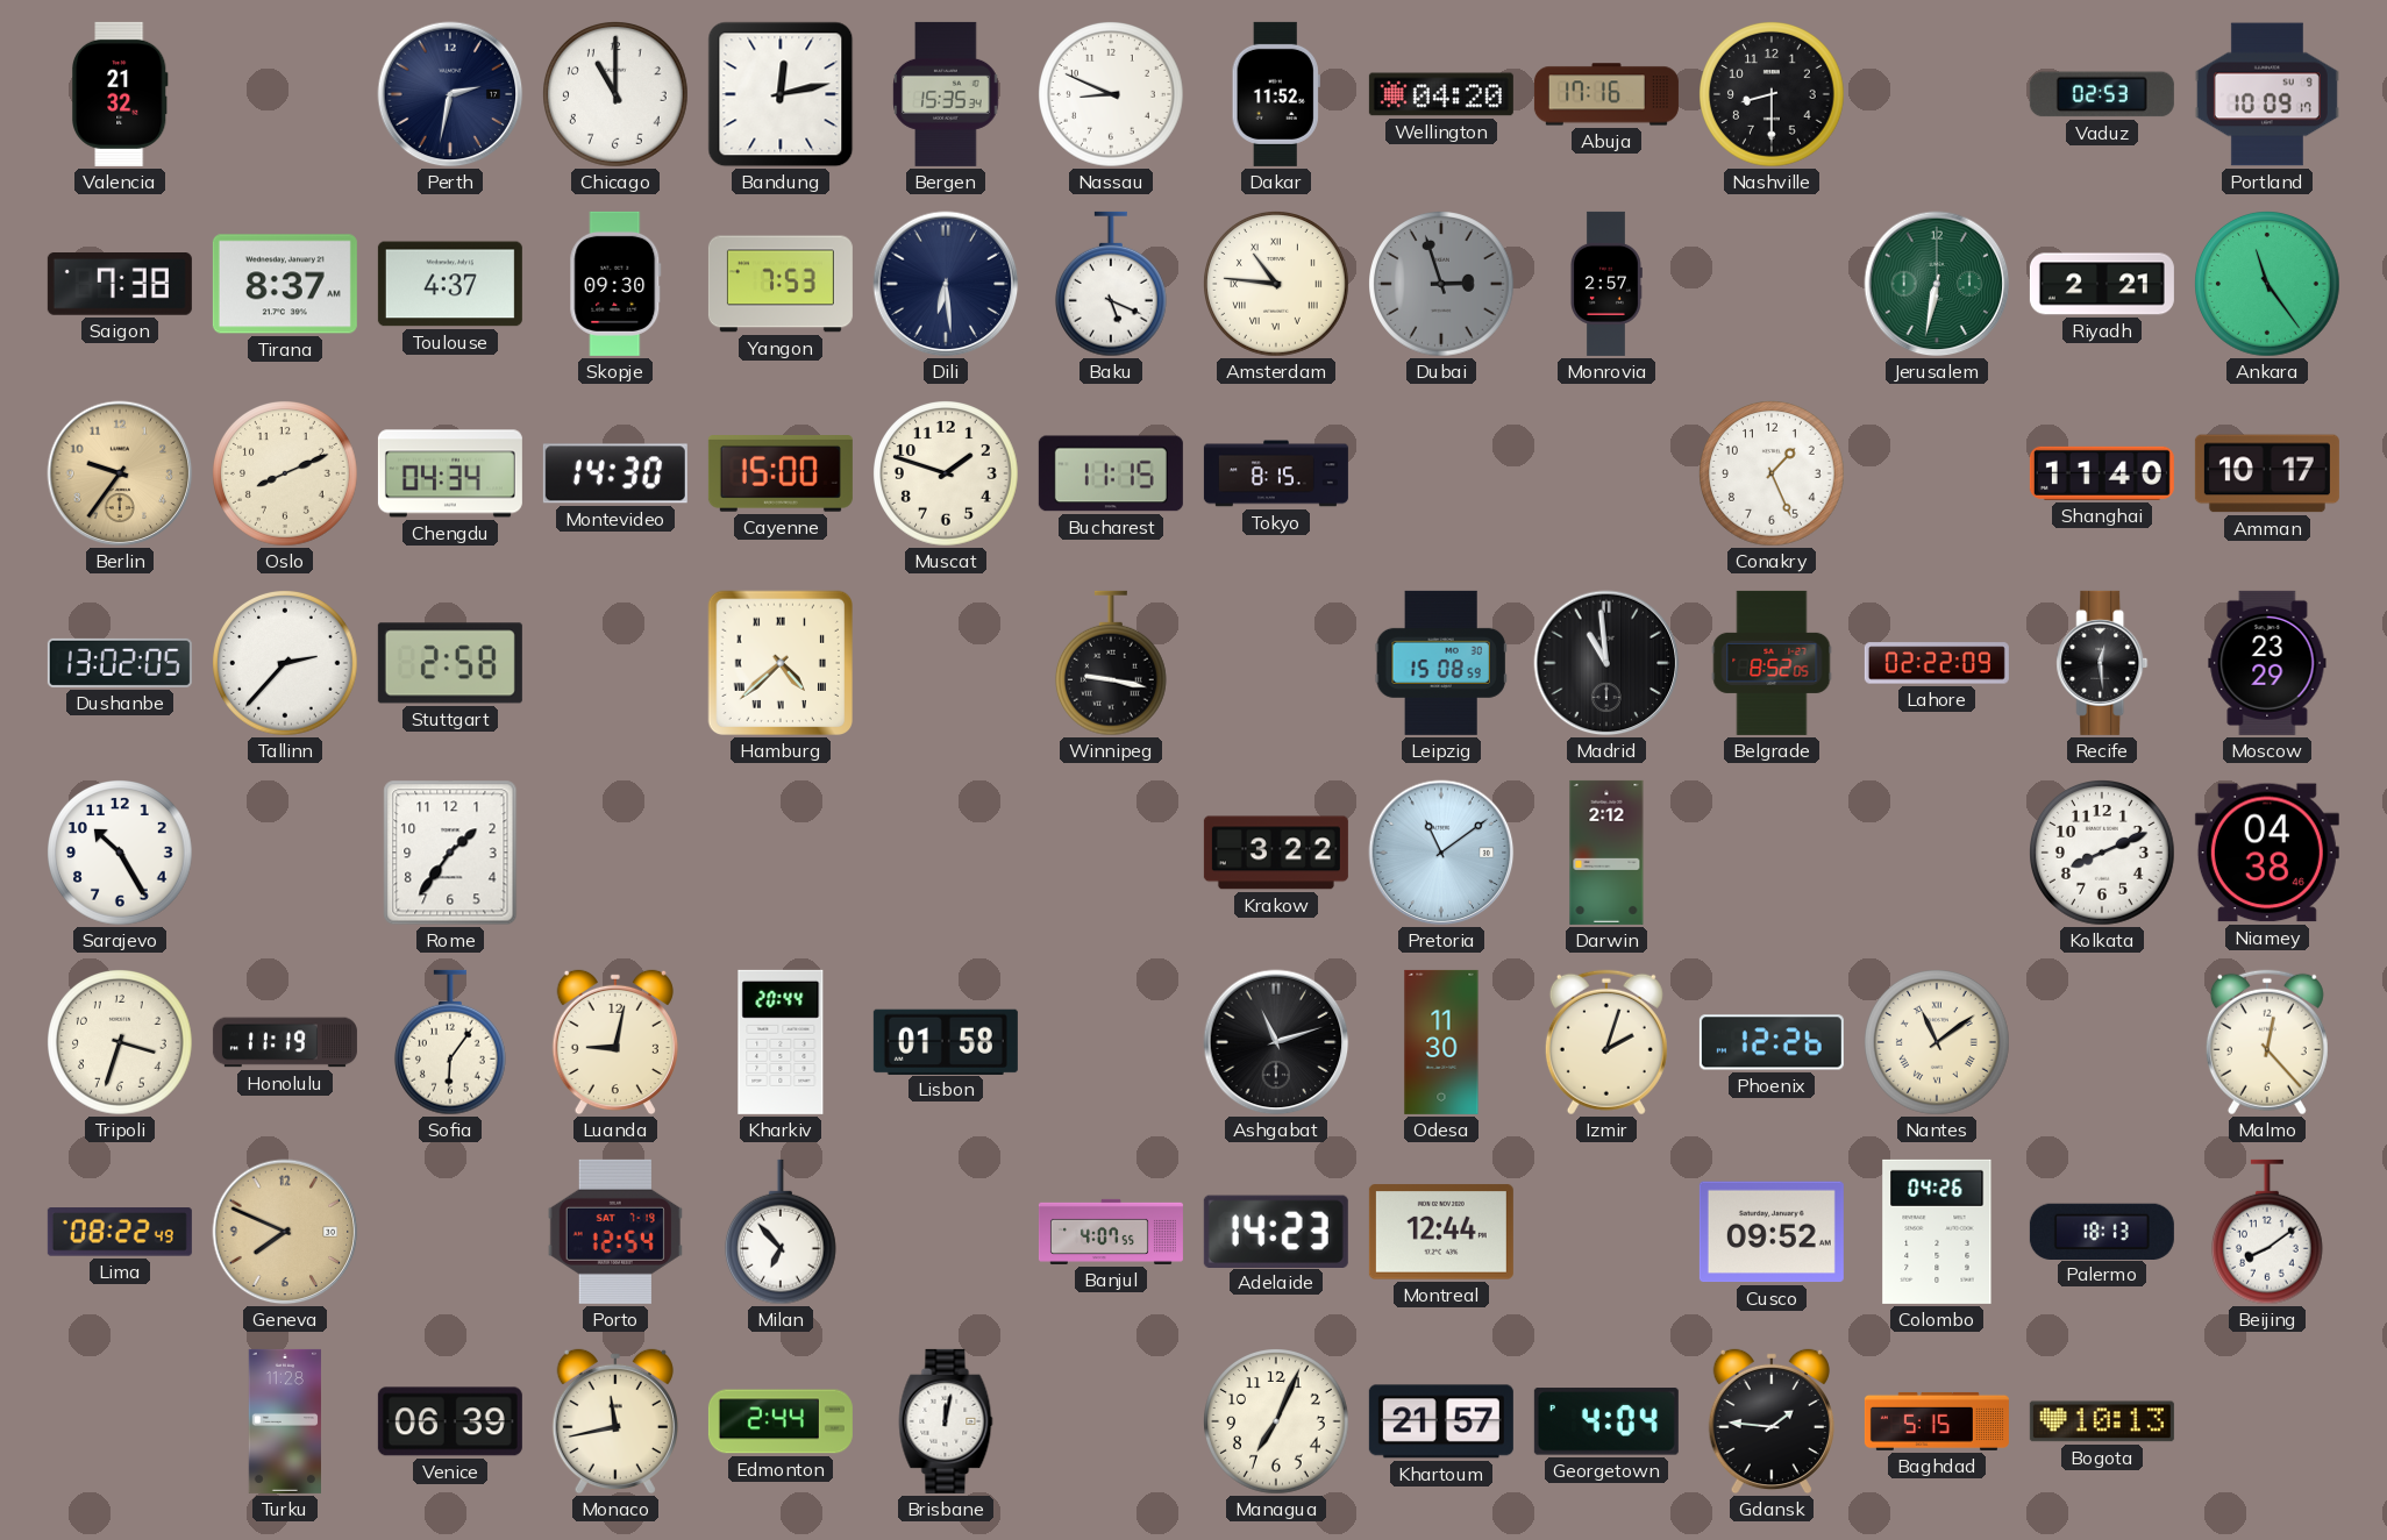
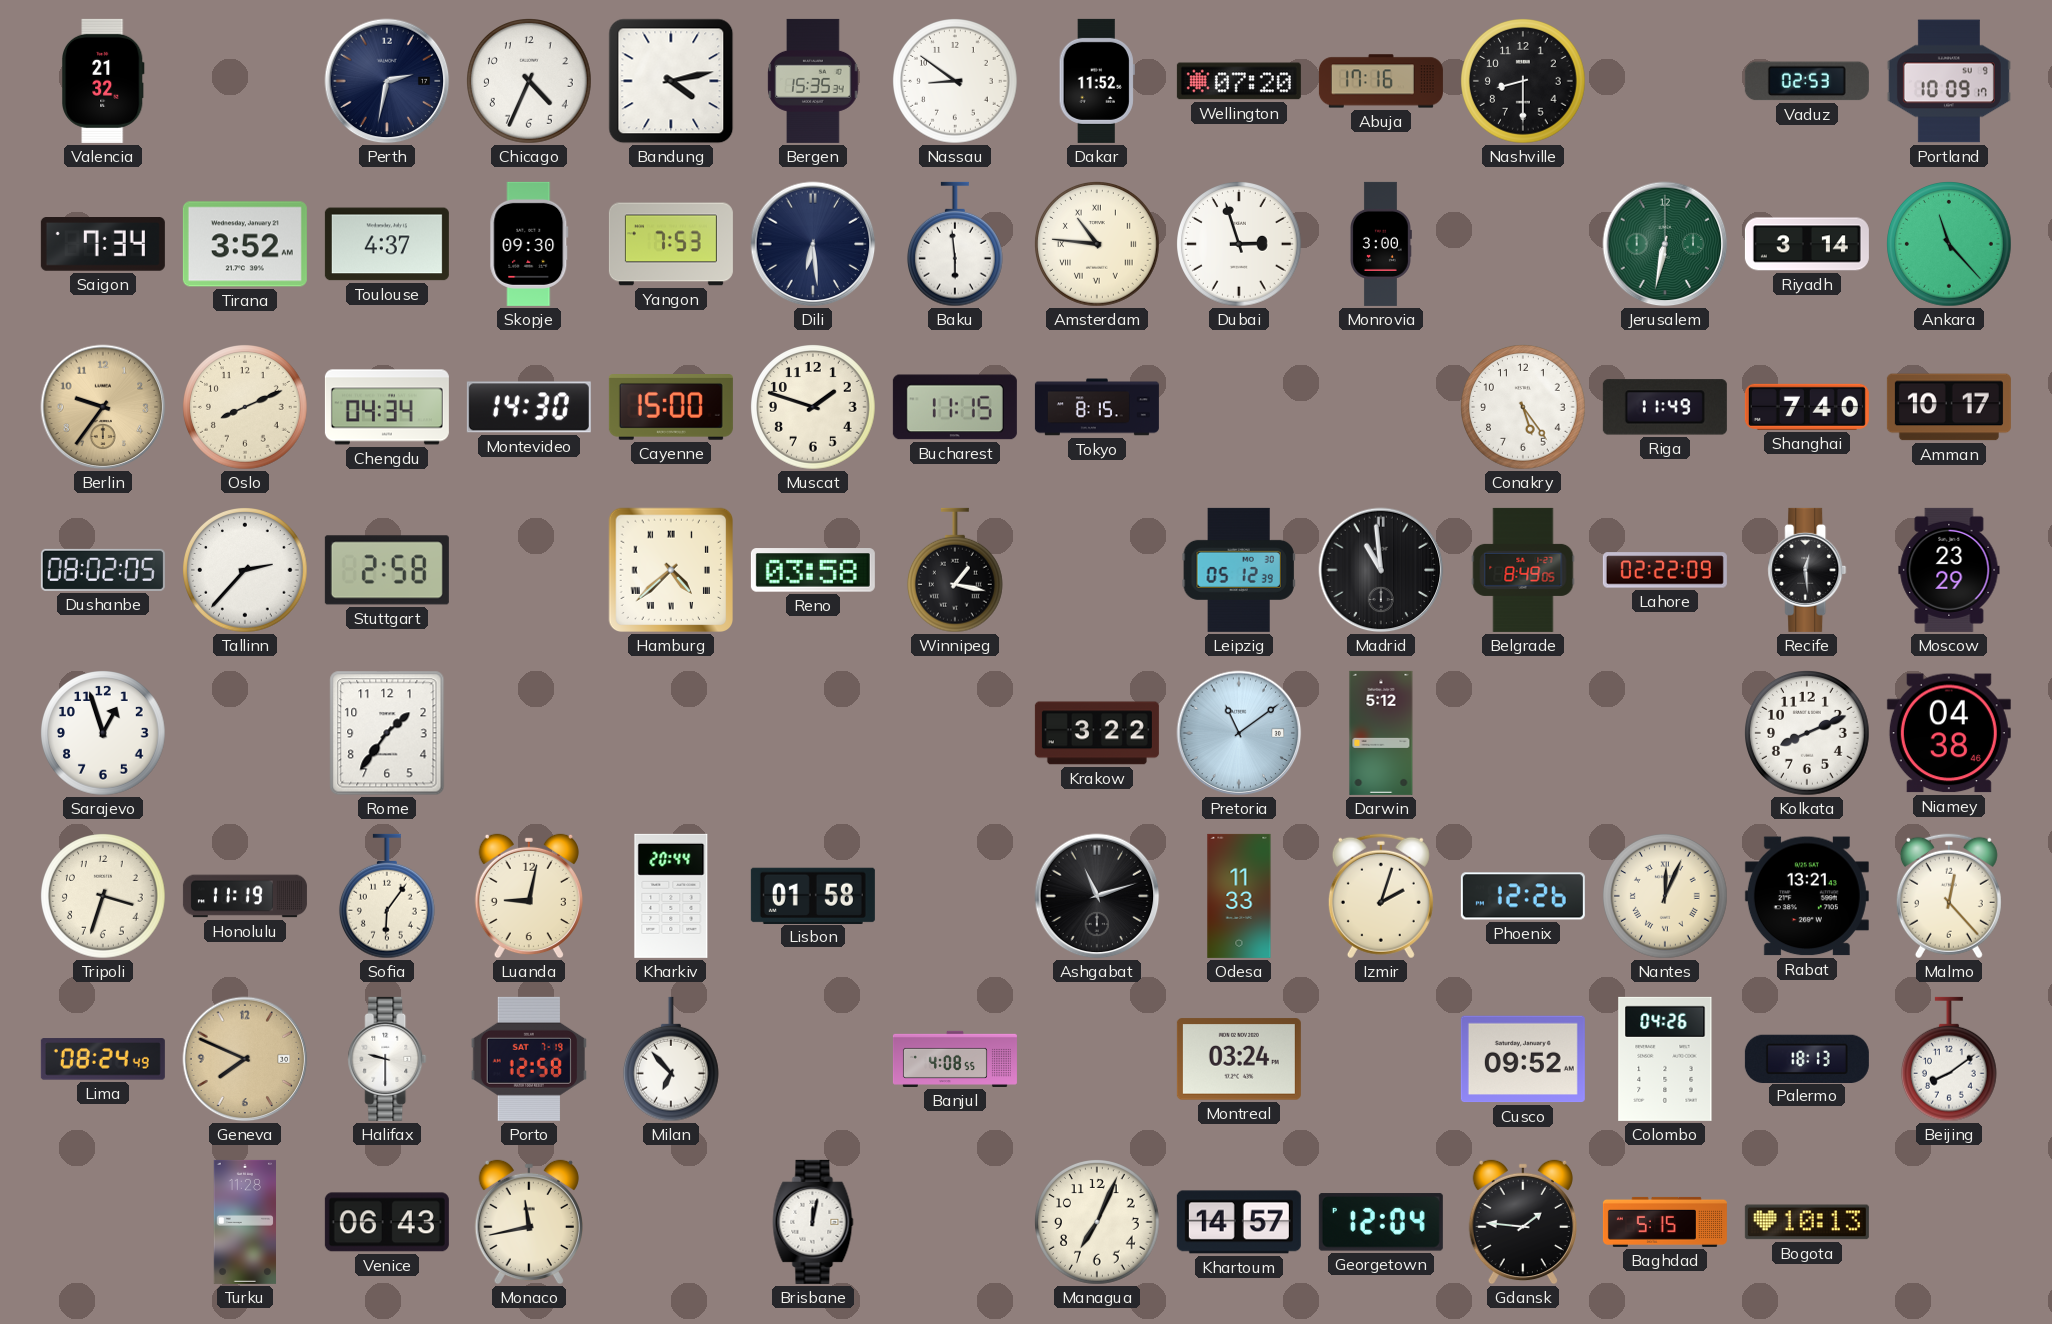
Chicago: 11:00 -> 4:34 (530, 82)
Bandung: 12:13 -> 4:13 (671, 81)
Nassau: 8:49 -> 8:51 (956, 82)
Wellington: 04:20 -> 07:20 (1239, 81)
Saigon: 7:38 -> 7:34 (103, 245)
Tirana: 8:37 -> 3:52 (245, 244)
Baku: 5:19 -> 5:59 (955, 244)
Dubai dial: grey -> white (1240, 245)
Monrovia: 2:57 -> 3:00 (1381, 244)
Riyadh: 2:21 -> 3:14 (1807, 244)
Ankara: 11:24 -> 11:23 (1950, 245)
Conakry: 1:26 -> 5:24 (1524, 408)
Riga: none -> 11:49 (1665, 407)
Shanghai: 11:40 -> 7:40 (1807, 407)
Dushanbe: 13:02 -> 08:02 (103, 570)
Reno: none -> 03:58 (813, 570)
Winnipeg: 9:17 -> 1:17 (955, 570)
Leipzig: 15:08 -> 05:12 (1239, 570)
Belgrade: 8:52 -> 8:49 (1523, 570)
Sarajevo: 10:25 -> 12:57 (104, 734)
Darwin: 2:12 -> 5:12 (1381, 733)
Odesa: 11:30 -> 11:33 (1239, 896)
Nantes: 11:09 -> 12:04 (1666, 897)
Rabat: none -> 13:21 (1807, 896)
Lima: 08:22 -> 08:24 (103, 1059)
Halifax: none -> 9:30 (387, 1059)
Porto: 12:54 -> 12:58 (529, 1059)
Banjul: 4:07 -> 4:08 (955, 1059)
Adelaide: 14:23 -> none (1276, 1231)
Montreal: 12:44 -> 03:24 (1239, 1059)
Venice: 06:39 -> 06:43 (387, 1222)
Edmonton: 2:44 -> none (781, 1421)
Khartoum: 21:57 -> 14:57 (1239, 1222)
Georgetown: 4:04 -> 12:04 (1381, 1222)
